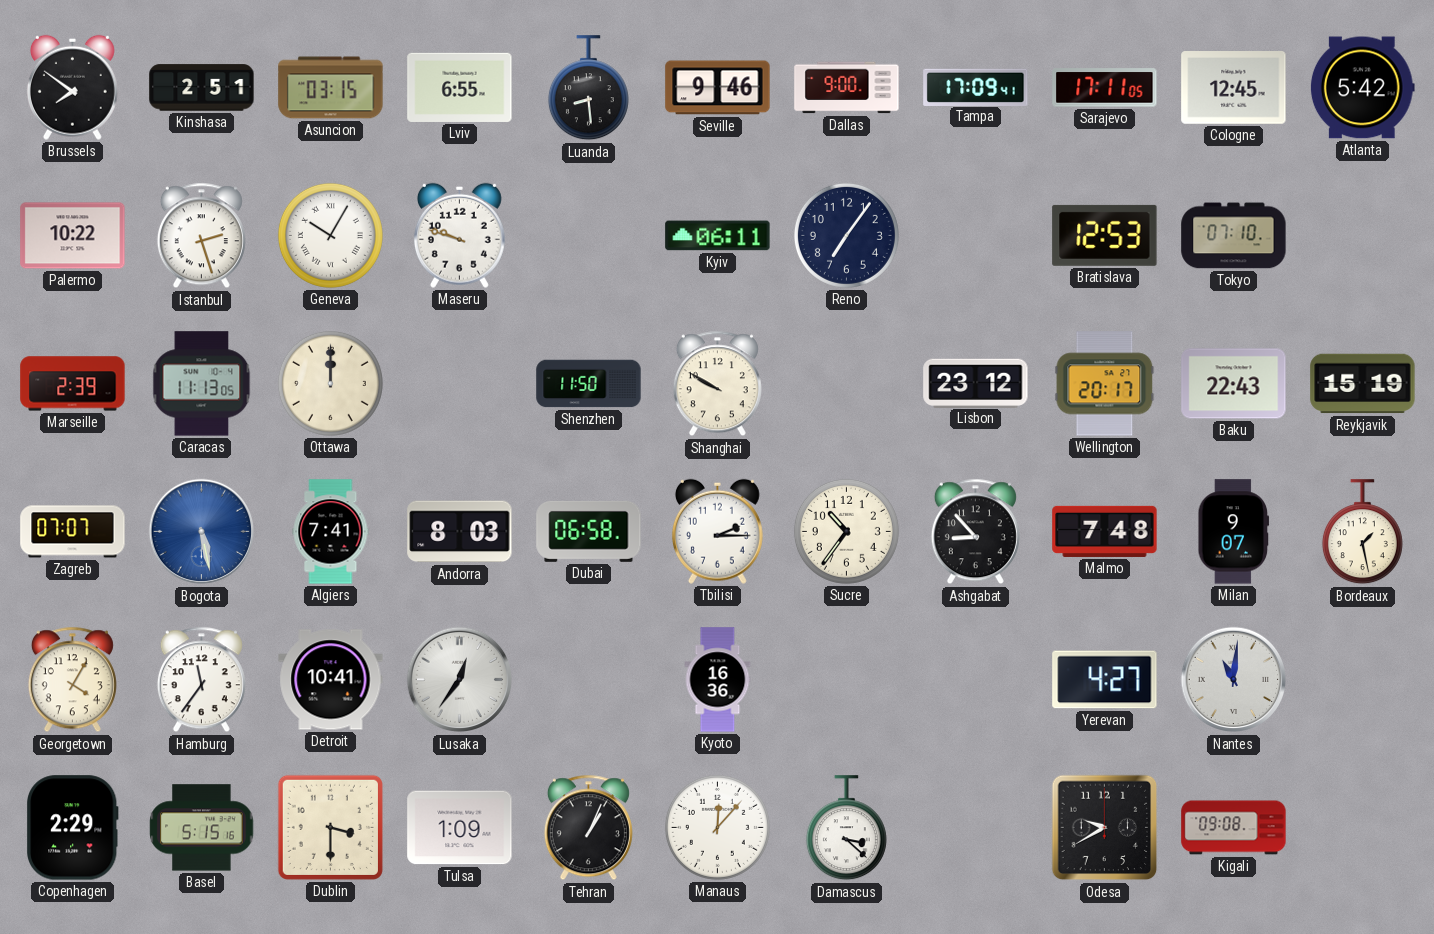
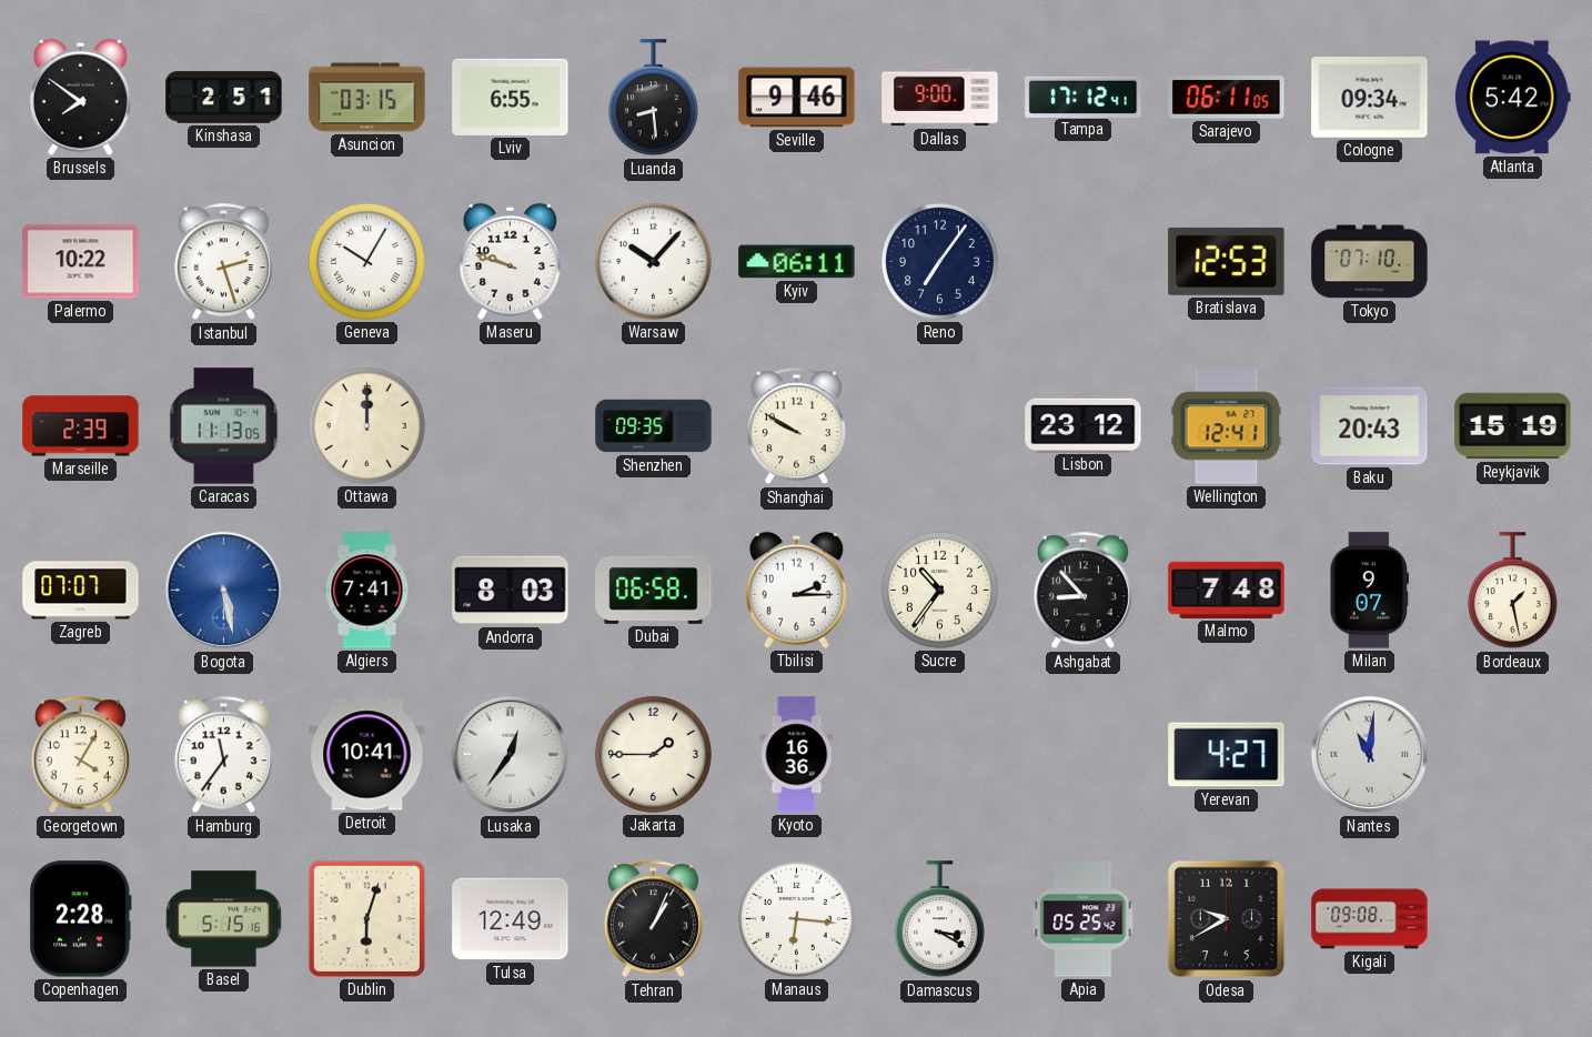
Tampa: 17:09 -> 17:12 (1084, 97)
Sarajevo: 17:11 -> 06:11 (1227, 98)
Cologne: 12:45 -> 09:34 (1370, 98)
Warsaw: none -> 10:07 (653, 261)
Shenzhen: 11:50 -> 09:35 (654, 426)
Wellington: 20:17 -> 12:41 (1227, 426)
Baku: 22:43 -> 20:43 (1370, 426)
Jakarta: none -> 1:45 (653, 754)
Copenhagen: 2:29 -> 2:28 (80, 919)
Dublin: 3:30 -> 6:03 (366, 918)
Tulsa: 1:09 -> 12:49 (511, 919)
Manaus: 12:07 -> 6:16 (796, 918)
Damascus: 3:22 -> 3:20 (939, 919)
Apia: none -> 05:25 (1084, 919)
